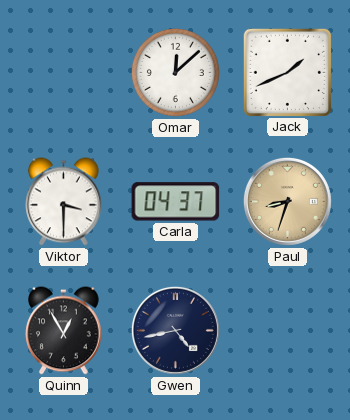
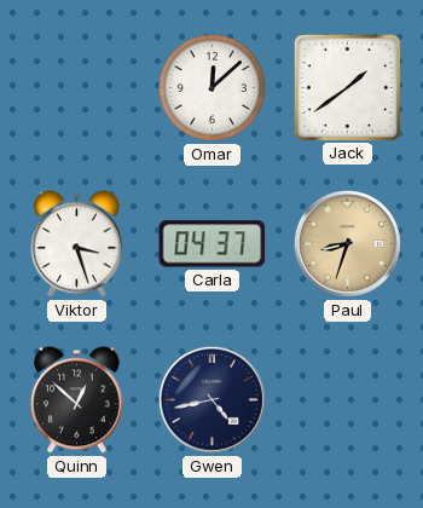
Jack: 1:41 -> 1:39 (347, 87)
Viktor: 3:30 -> 3:27 (77, 244)
Quinn: 12:55 -> 12:52 (77, 400)
